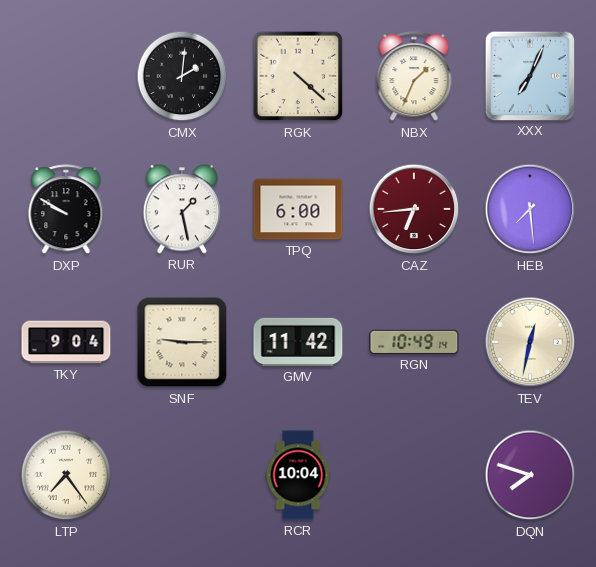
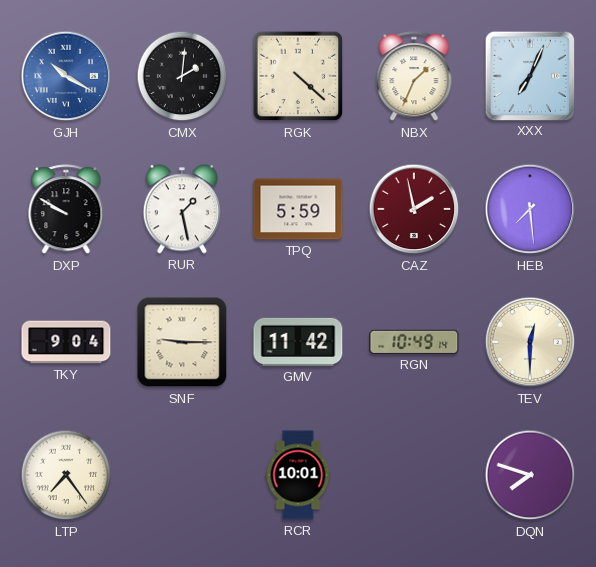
GJH: none -> 10:20 (66, 76)
TPQ: 6:00 -> 5:59 (298, 209)
CAZ: 6:44 -> 1:58 (414, 209)
TEV: 12:32 -> 12:30 (530, 342)
RCR: 10:04 -> 10:01 (298, 475)
